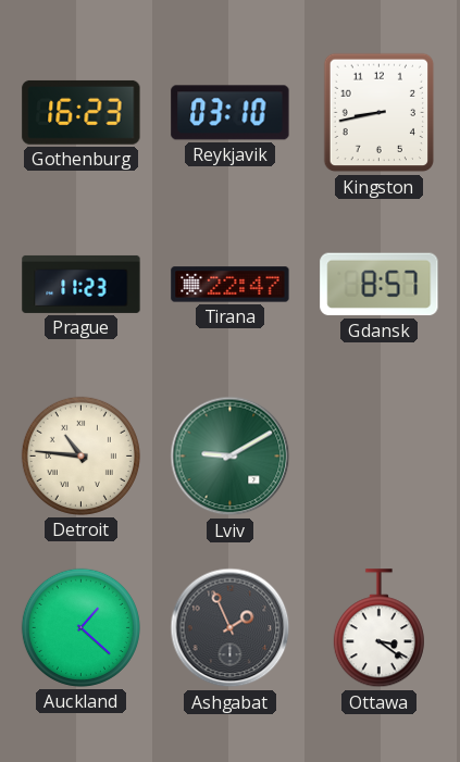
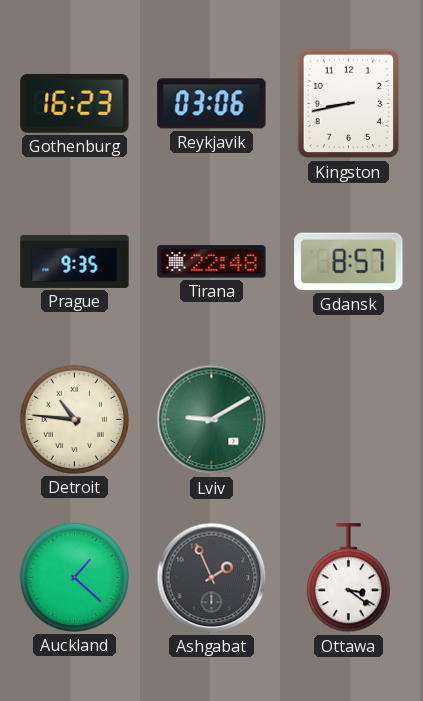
Reykjavik: 03:10 -> 03:06 (212, 104)
Prague: 11:23 -> 9:35 (75, 261)
Tirana: 22:47 -> 22:48 (212, 262)
